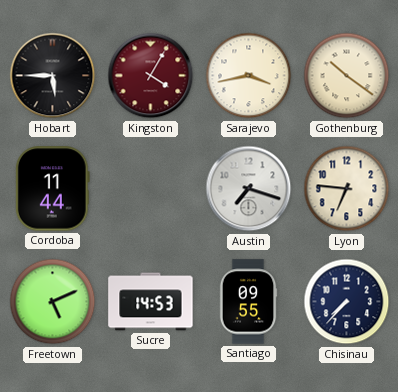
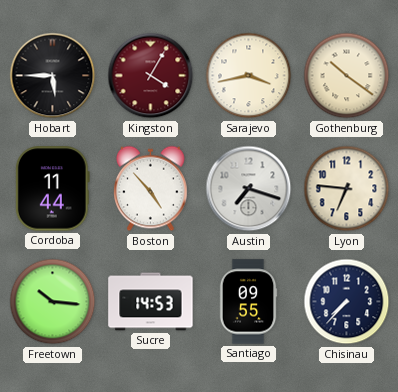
Boston: none -> 4:53 (151, 189)
Freetown: 5:11 -> 10:16 (53, 302)
